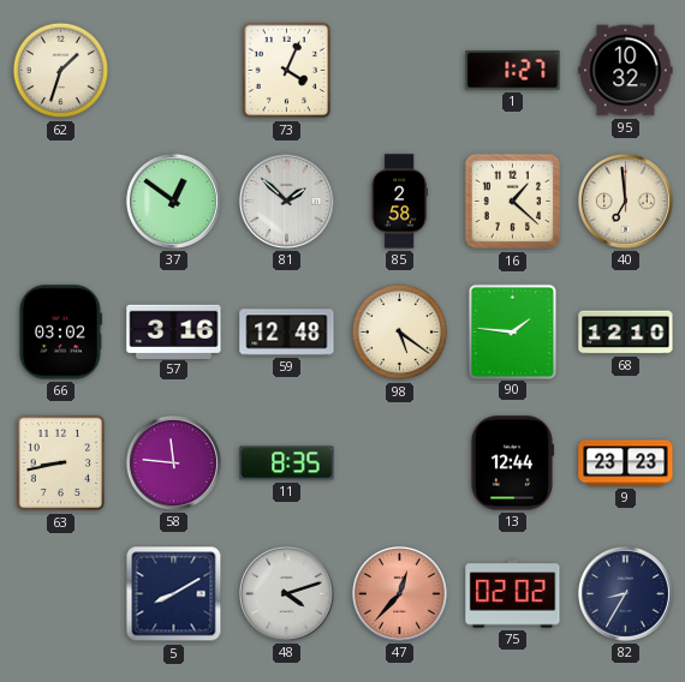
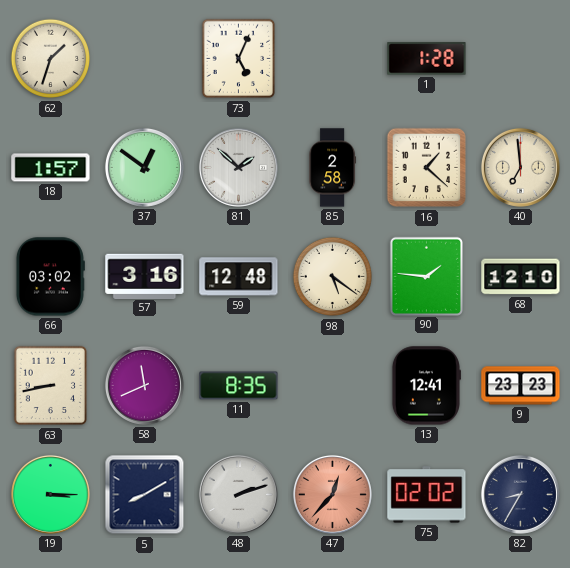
73: 4:04 -> 5:04 (239, 59)
1: 1:27 -> 1:28 (427, 59)
95: 10:32 -> none (626, 71)
18: none -> 1:57 (51, 168)
58: 11:46 -> 11:41 (144, 385)
13: 12:44 -> 12:41 (425, 386)
19: none -> 3:15 (50, 494)
48: 4:12 -> 2:12 (238, 494)
